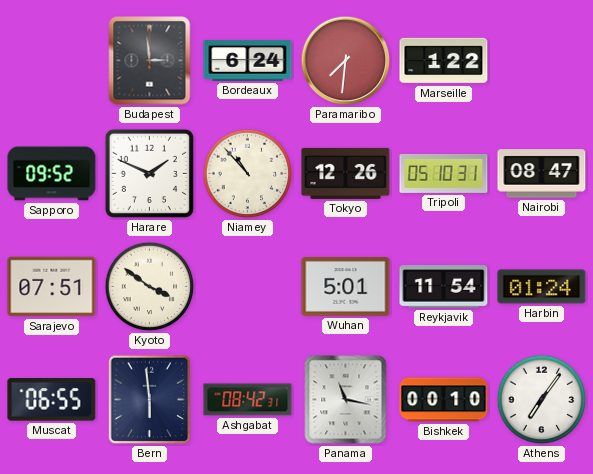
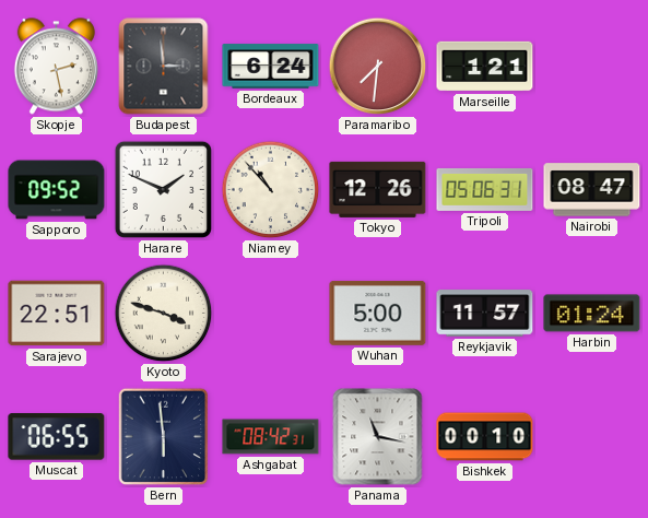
Skopje: none -> 2:28 (56, 67)
Marseille: 1:22 -> 1:21 (485, 67)
Tripoli: 05:10 -> 05:06 (485, 189)
Sarajevo: 07:51 -> 22:51 (57, 314)
Kyoto: 3:51 -> 3:48 (164, 314)
Wuhan: 5:01 -> 5:00 (378, 313)
Reykjavik: 11:54 -> 11:57 (485, 314)
Athens: 7:06 -> none (542, 400)
